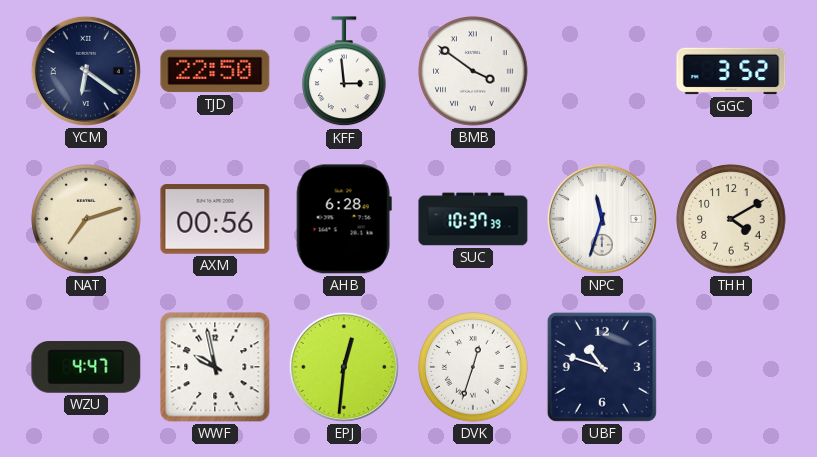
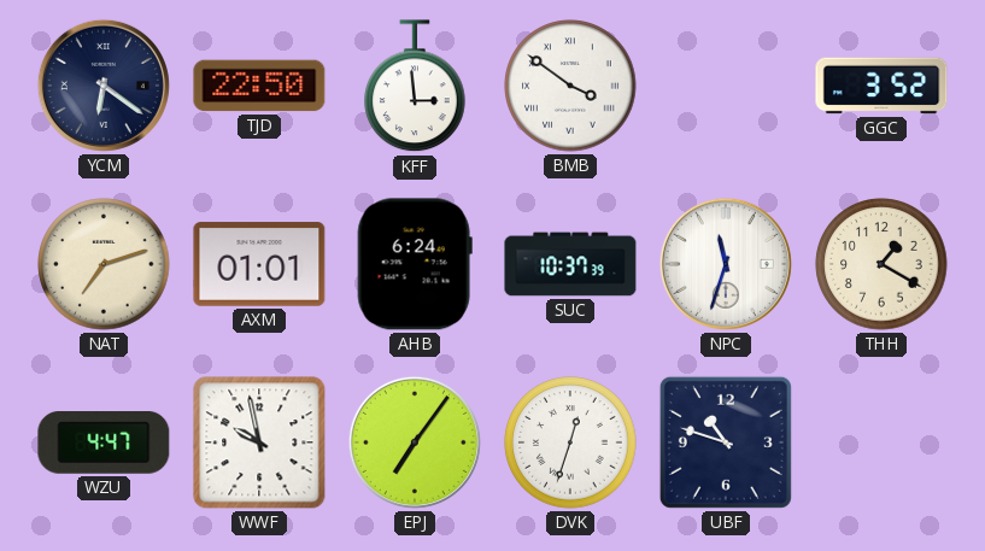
AXM: 00:56 -> 01:01 (259, 264)
AHB: 6:28 -> 6:24 (415, 264)
THH: 4:10 -> 1:20 (881, 264)
EPJ: 12:31 -> 7:06 (415, 442)
